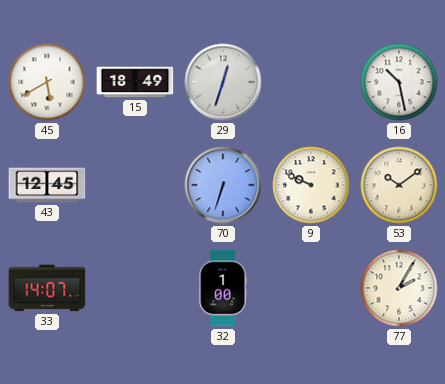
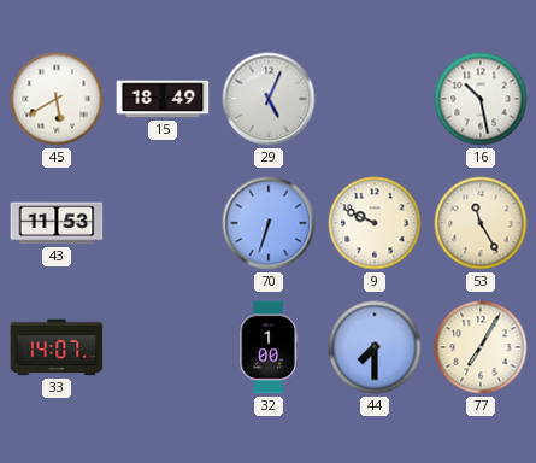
29: 12:33 -> 5:04 (269, 99)
43: 12:45 -> 11:53 (57, 223)
53: 10:09 -> 11:25 (481, 223)
44: none -> 7:30 (375, 347)
77: 2:05 -> 7:05 (481, 347)
